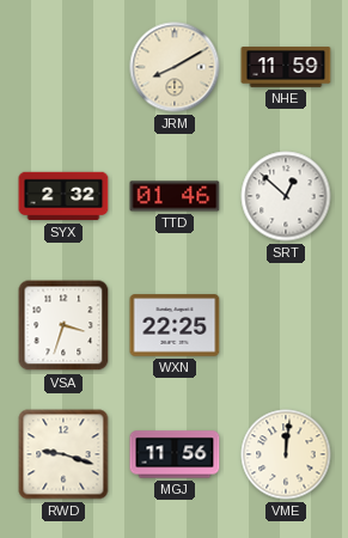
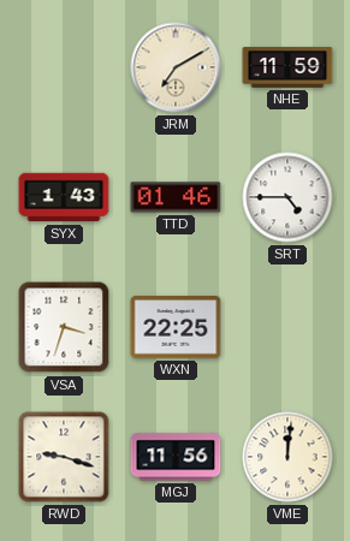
JRM: 8:10 -> 7:10 (176, 67)
SYX: 2:32 -> 1:43 (64, 197)
SRT: 12:52 -> 4:45 (287, 197)
